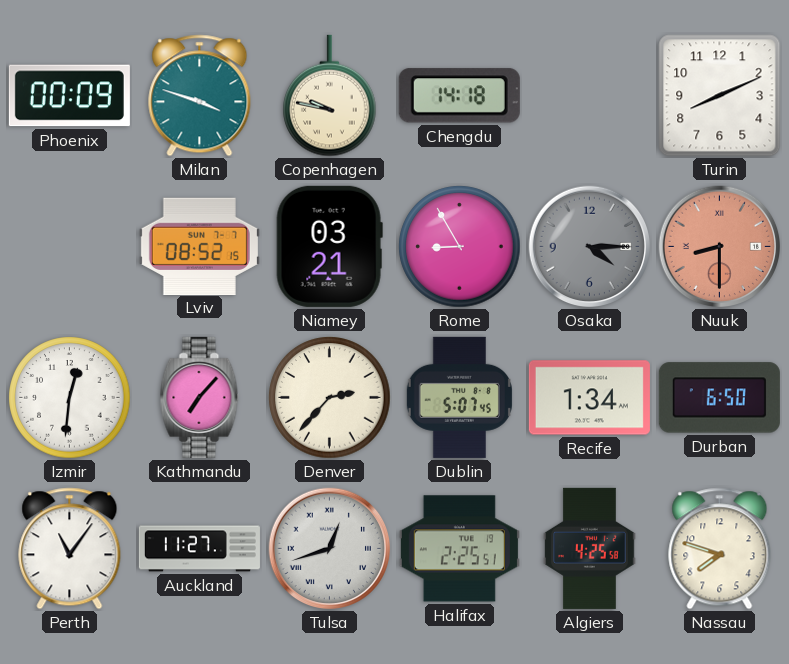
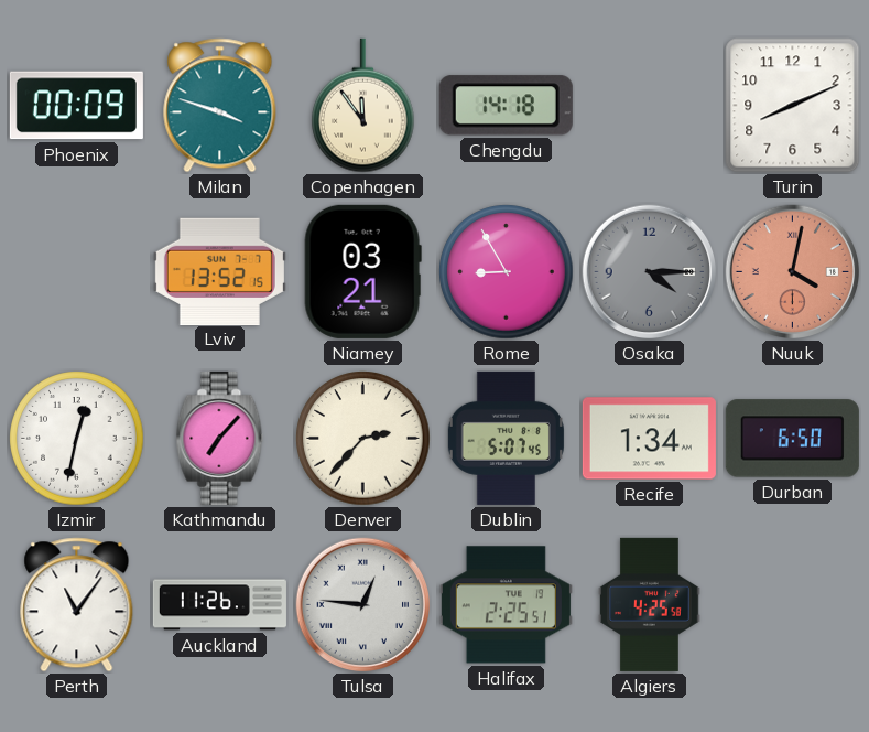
Copenhagen: 9:47 -> 11:54 (363, 106)
Lviv: 08:52 -> 13:52 (219, 271)
Nuuk: 8:30 -> 4:02 (793, 272)
Izmir: 12:31 -> 12:32 (77, 439)
Auckland: 11:27 -> 11:26 (219, 605)
Tulsa: 12:42 -> 12:46 (363, 605)
Nassau: 7:48 -> none (720, 549)
